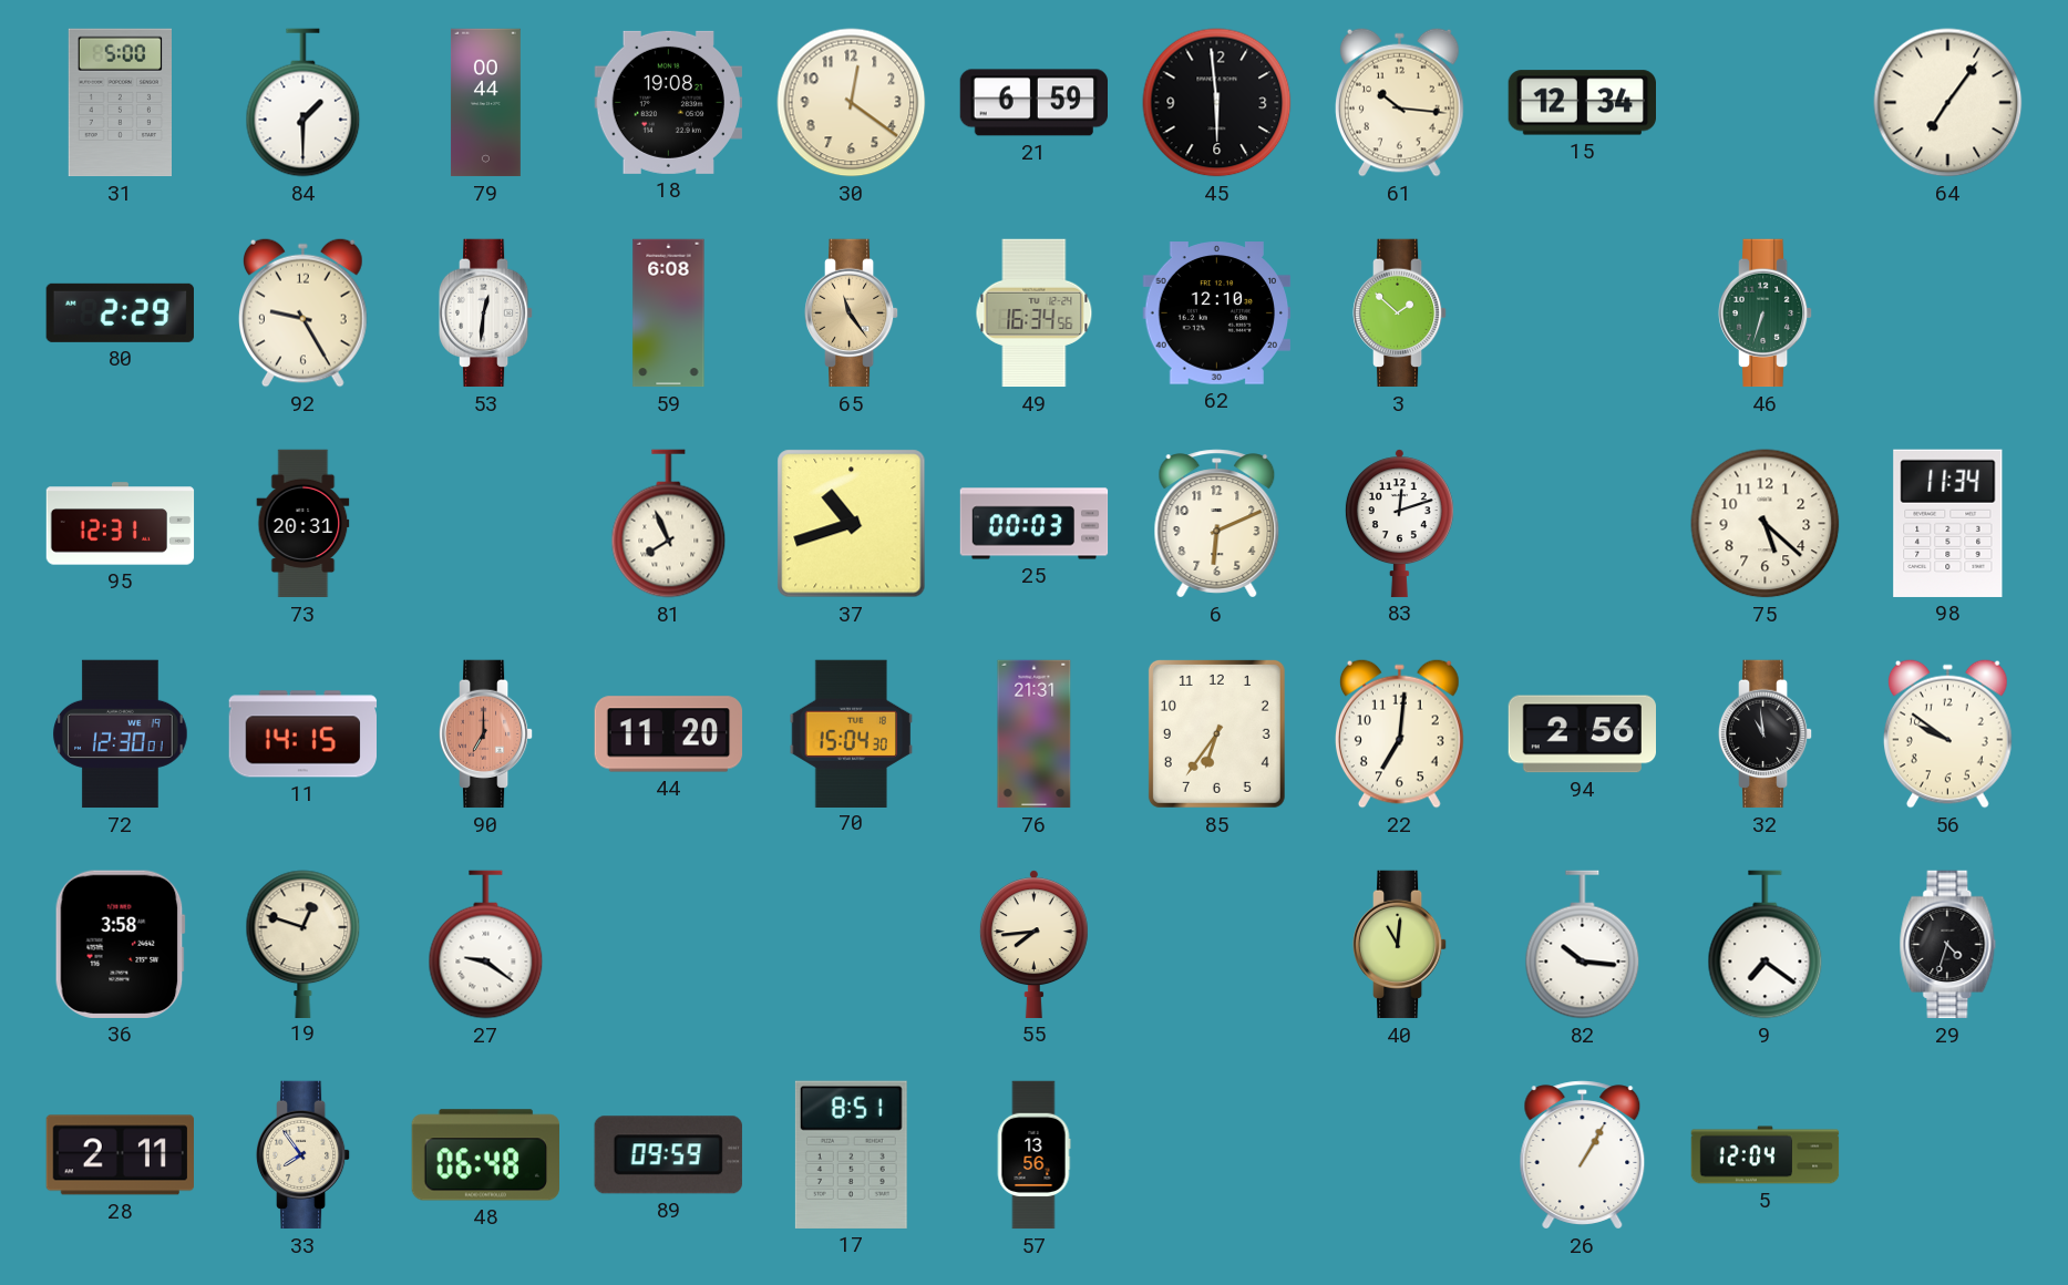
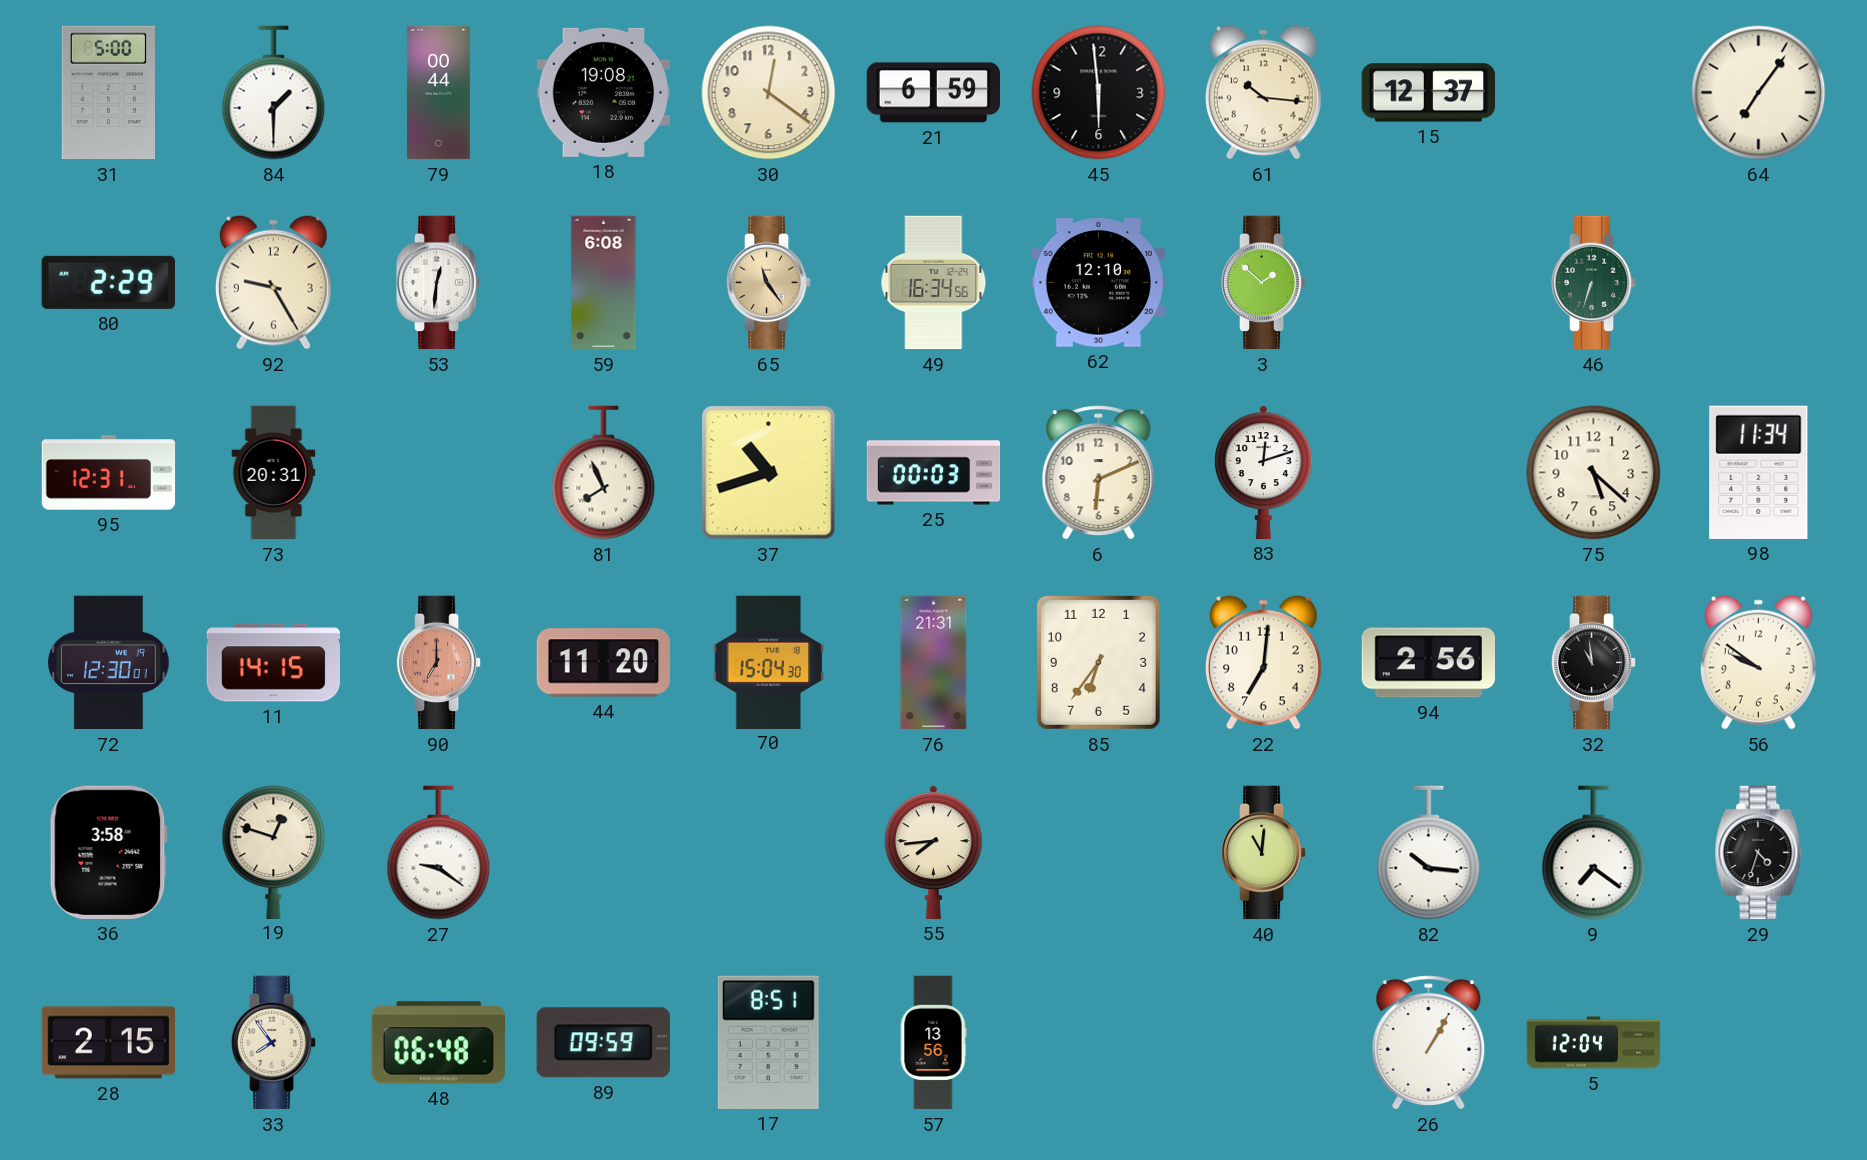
15: 12:34 -> 12:37 (1428, 93)
28: 2:11 -> 2:15 (108, 1043)
